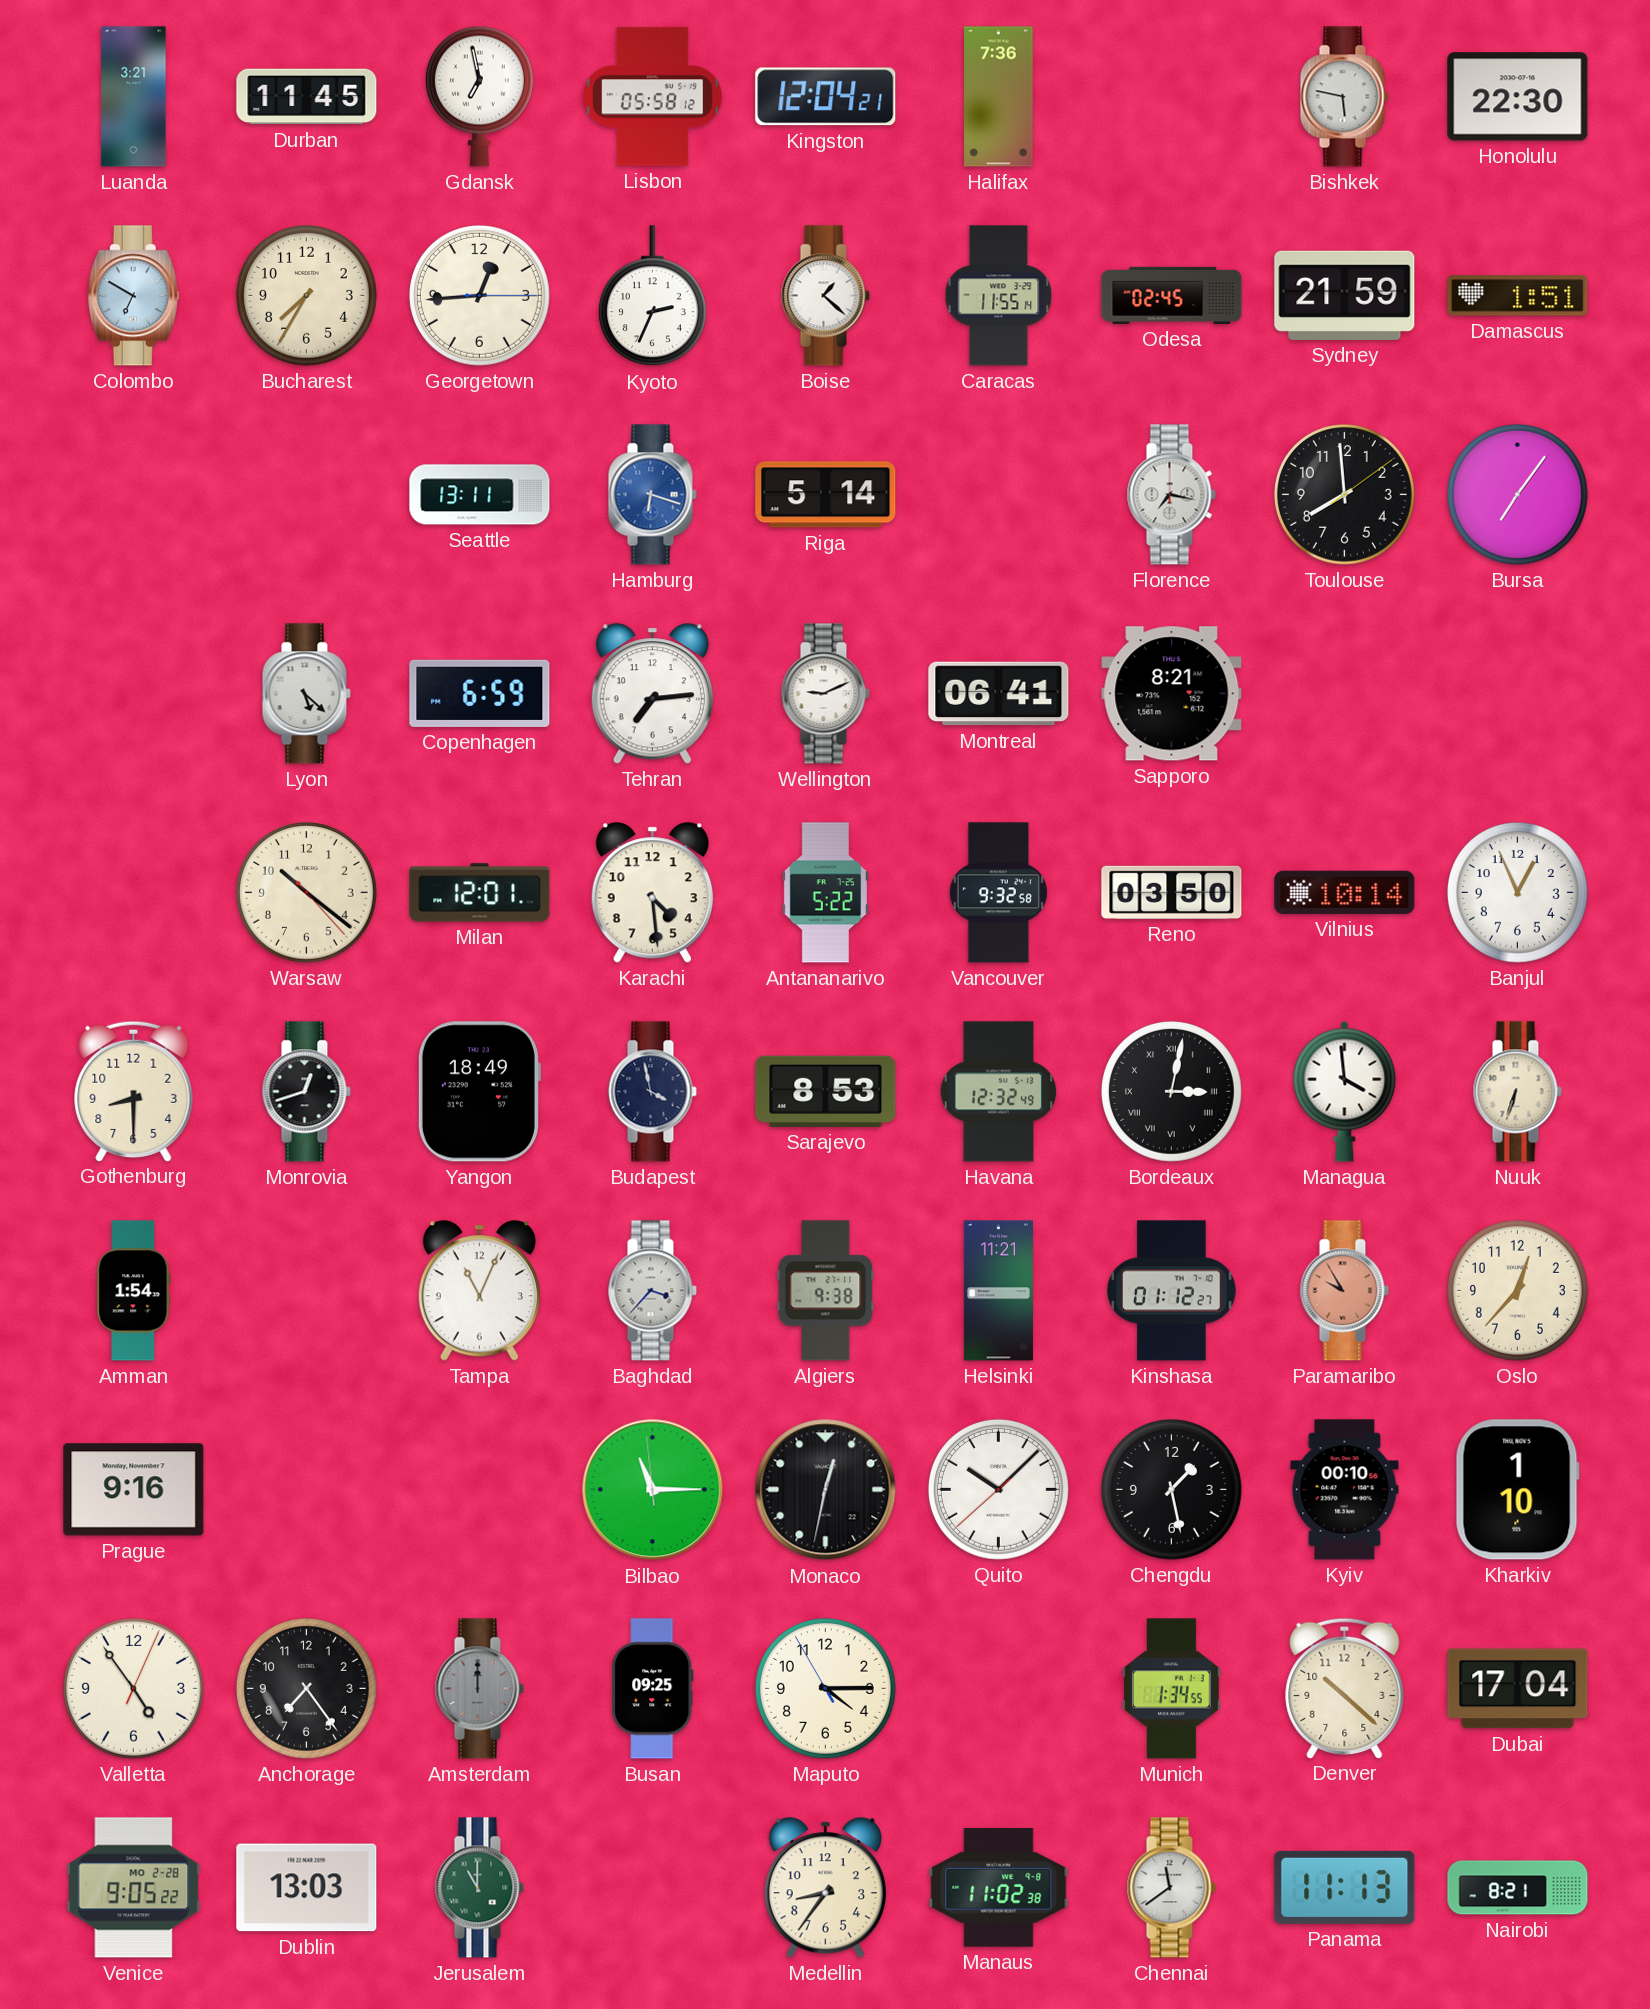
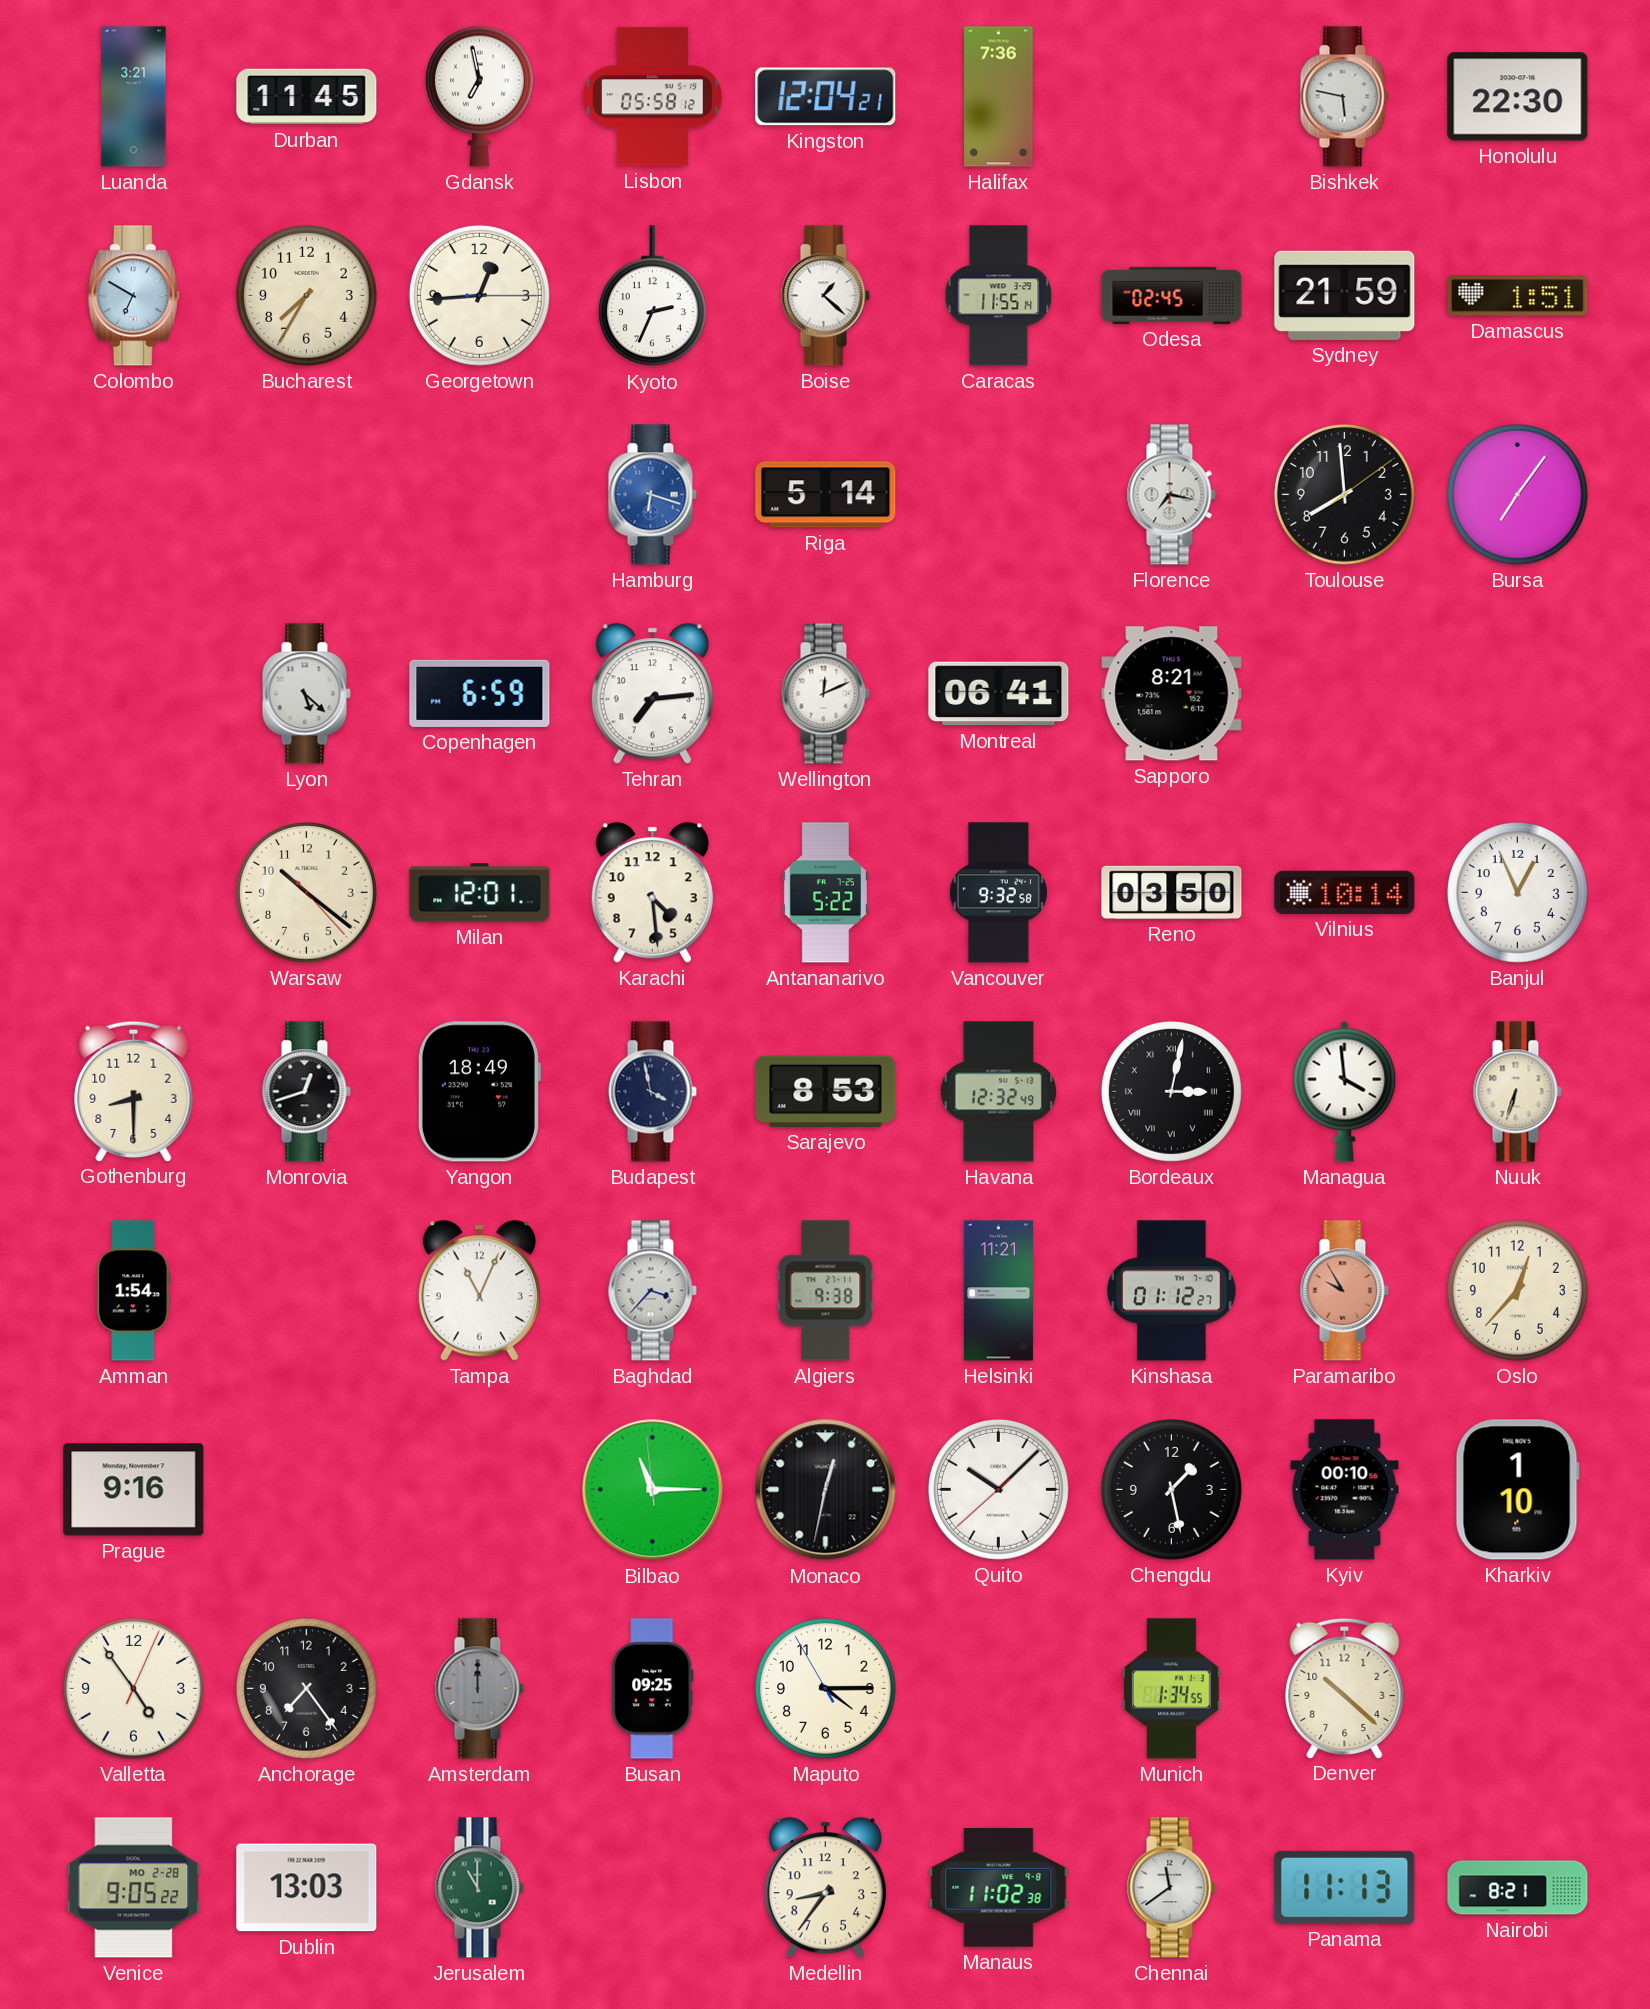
Seattle: 13:11 -> none (480, 495)
Wellington: 9:11 -> 12:11 (825, 694)
Dubai: 17:04 -> none (1518, 1689)
